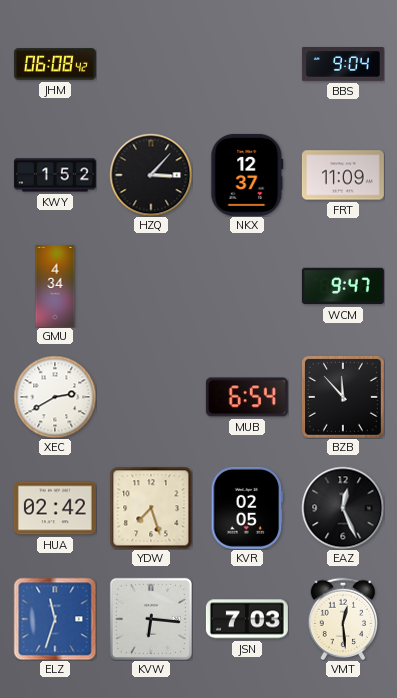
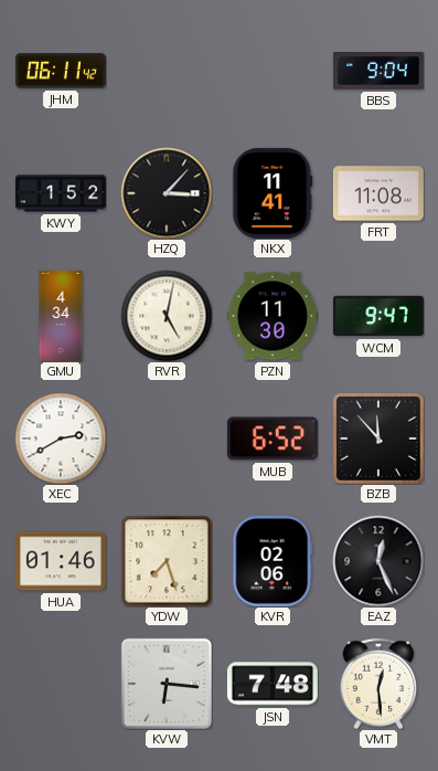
JHM: 06:08 -> 06:11 (61, 71)
NKX: 12:37 -> 11:41 (273, 193)
FRT: 11:09 -> 11:08 (378, 193)
RVR: none -> 5:02 (167, 316)
PZN: none -> 11:30 (273, 316)
MUB: 6:54 -> 6:52 (273, 439)
HUA: 02:42 -> 01:46 (61, 561)
KVR: 02:05 -> 02:06 (273, 561)
ELZ: 11:33 -> none (55, 619)
JSN: 7:03 -> 7:48 (273, 684)
